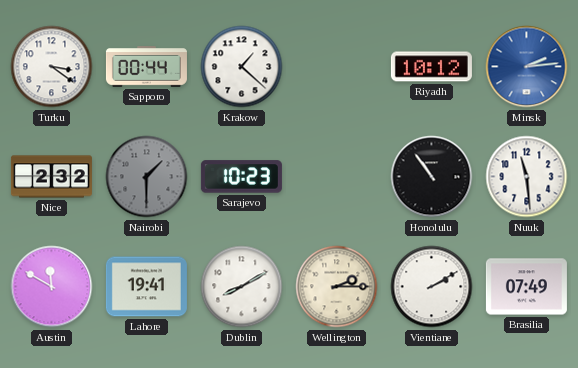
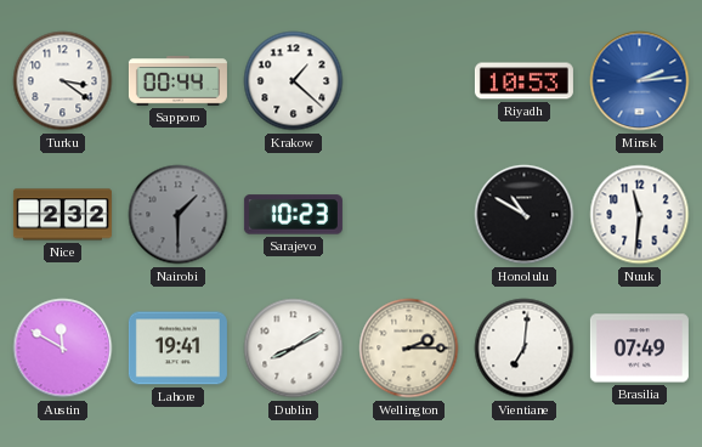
Riyadh: 10:12 -> 10:53 (523, 81)
Honolulu: 10:54 -> 10:50 (525, 215)
Nuuk: 11:29 -> 11:31 (640, 215)
Vientiane: 2:10 -> 7:01 (525, 349)
